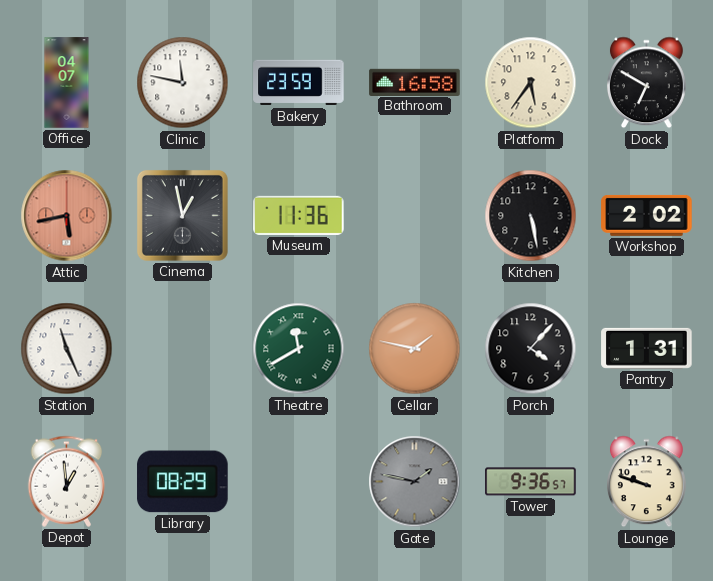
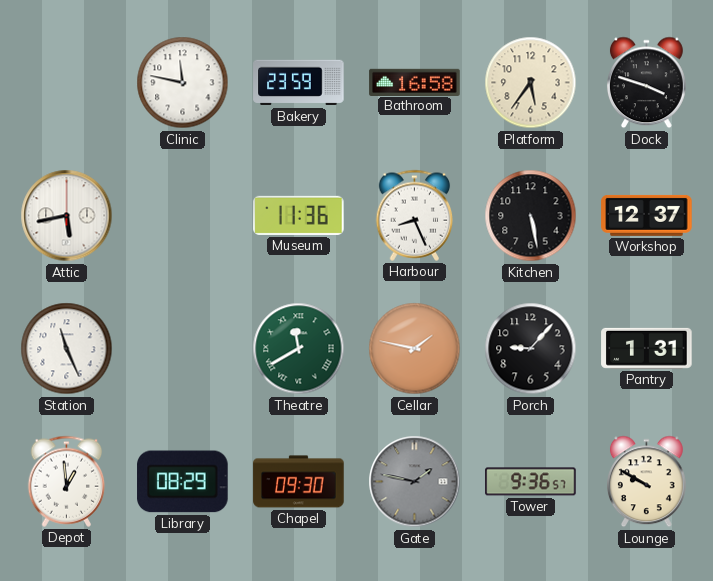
Office: 04:07 -> none (67, 83)
Dock: 6:50 -> 3:48 (646, 83)
Attic dial: salmon -> white (67, 216)
Cinema: 12:58 -> none (182, 215)
Harbour: none -> 8:26 (415, 215)
Workshop: 2:02 -> 12:37 (647, 215)
Porch: 4:07 -> 9:07 (531, 349)
Chapel: none -> 09:30 (299, 482)
Lounge: 9:48 -> 9:50 (646, 482)
